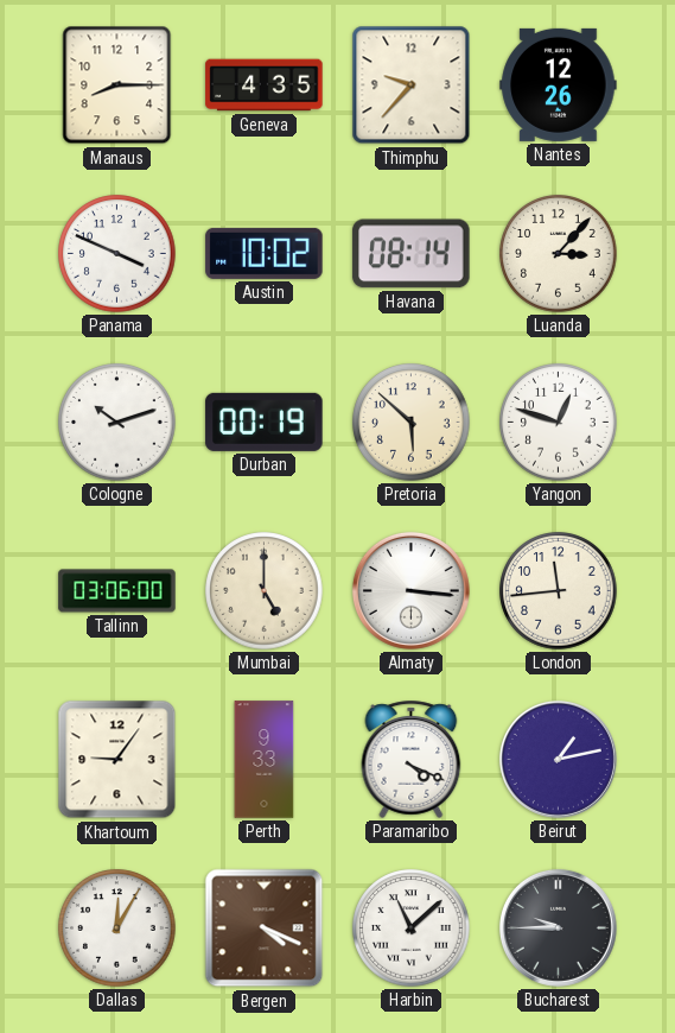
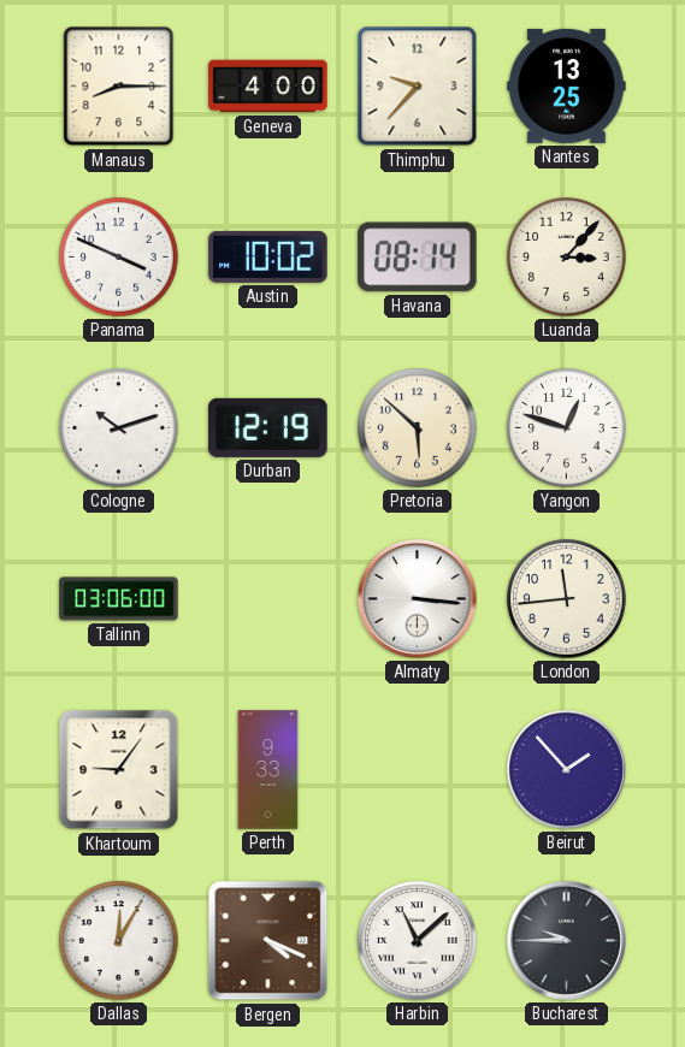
Geneva: 4:35 -> 4:00 (268, 87)
Nantes: 12:26 -> 13:25 (567, 85)
Durban: 00:19 -> 12:19 (268, 427)
Mumbai: 5:00 -> none (265, 591)
Paramaribo: 4:19 -> none (412, 759)
Beirut: 1:13 -> 1:53 (566, 769)
